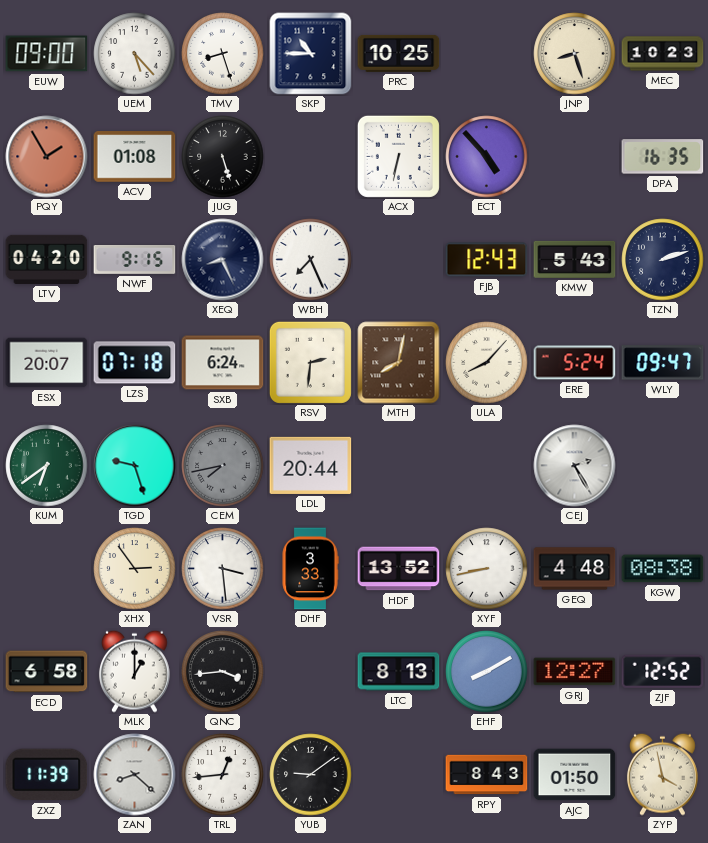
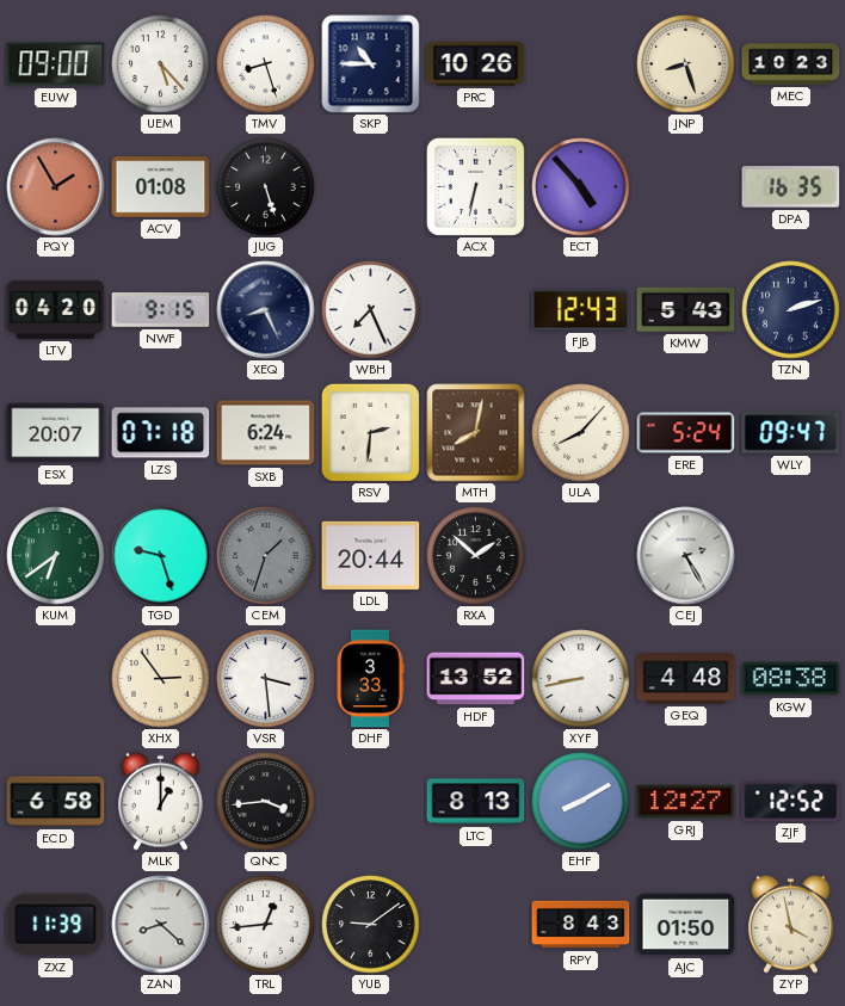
PRC: 10:25 -> 10:26 (476, 63)
CEM: 7:43 -> 1:33 (266, 556)
RXA: none -> 1:52 (476, 556)
